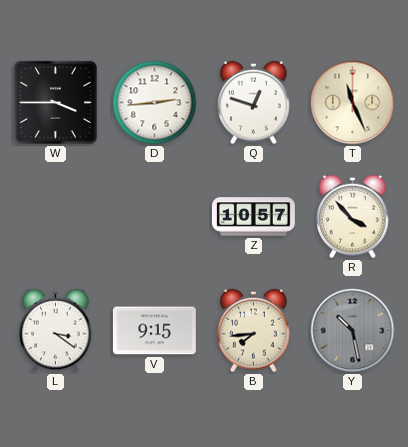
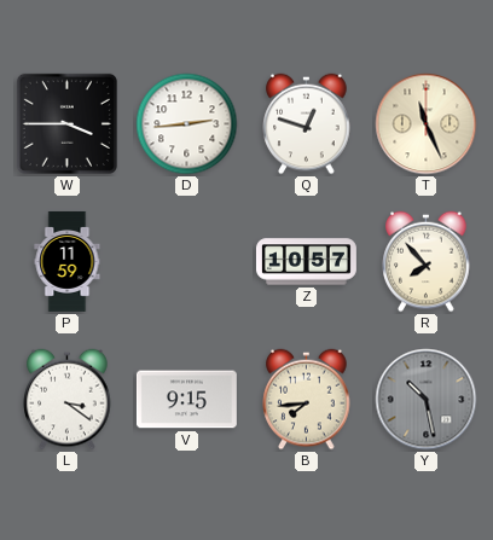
P: none -> 11:59 (68, 261)
R: 3:53 -> 7:53 (427, 262)
